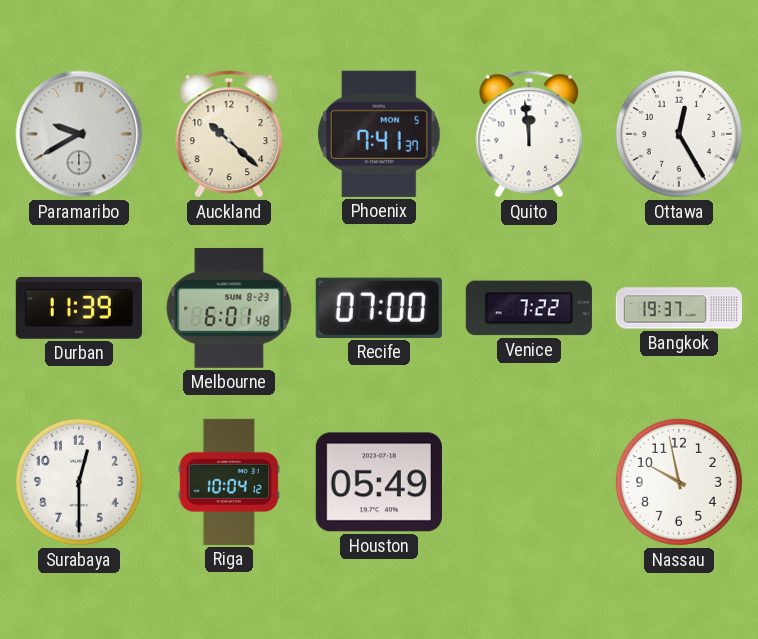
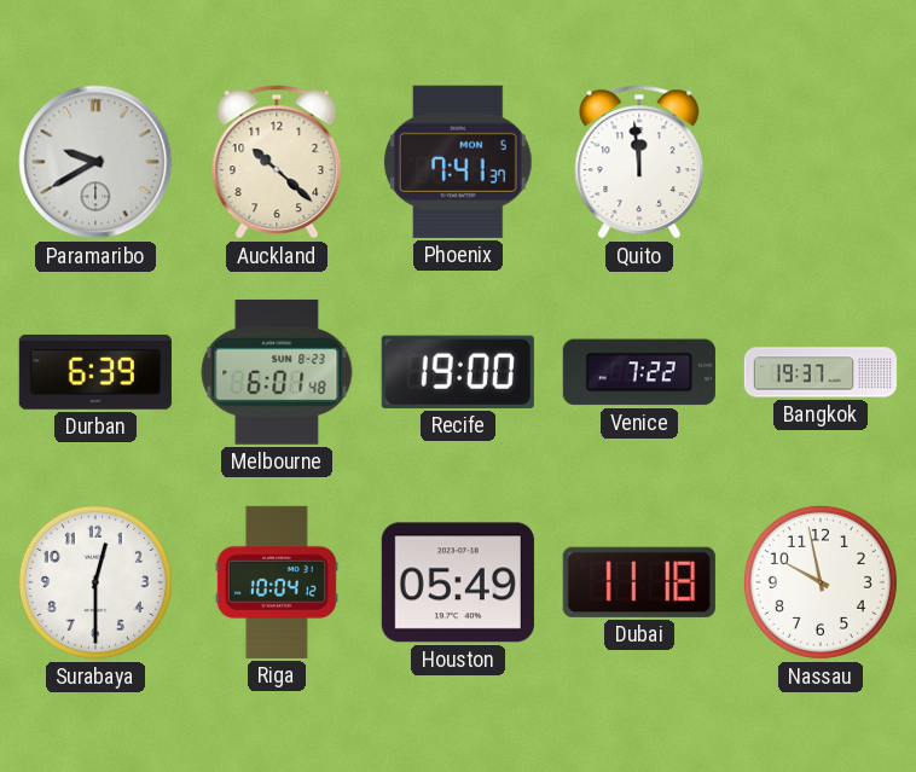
Ottawa: 12:25 -> none (679, 134)
Durban: 11:39 -> 6:39 (95, 372)
Recife: 07:00 -> 19:00 (458, 372)
Dubai: none -> 11:18 (639, 582)
